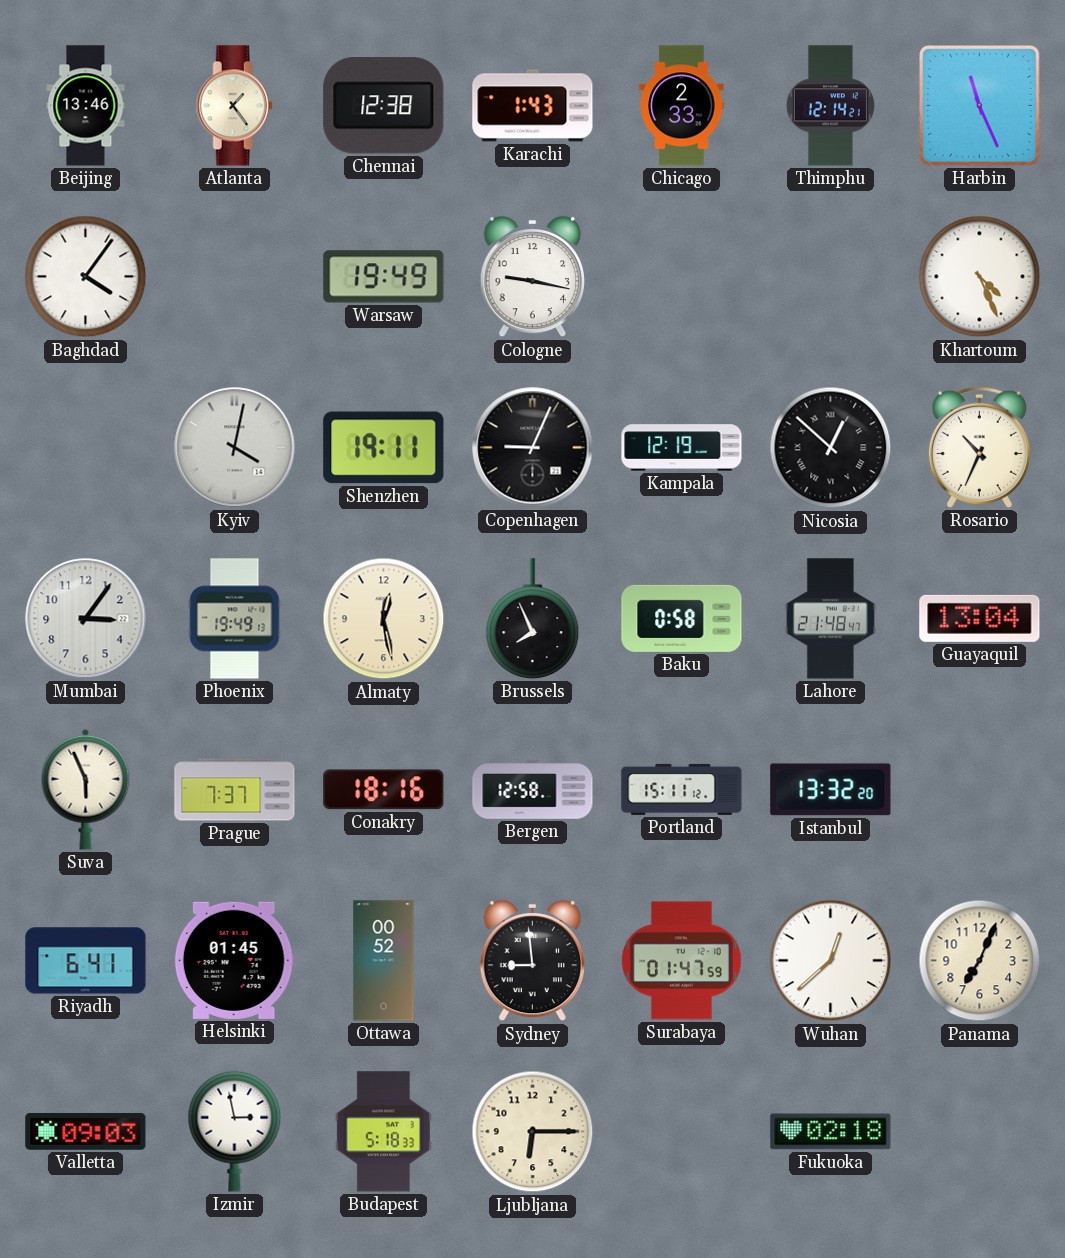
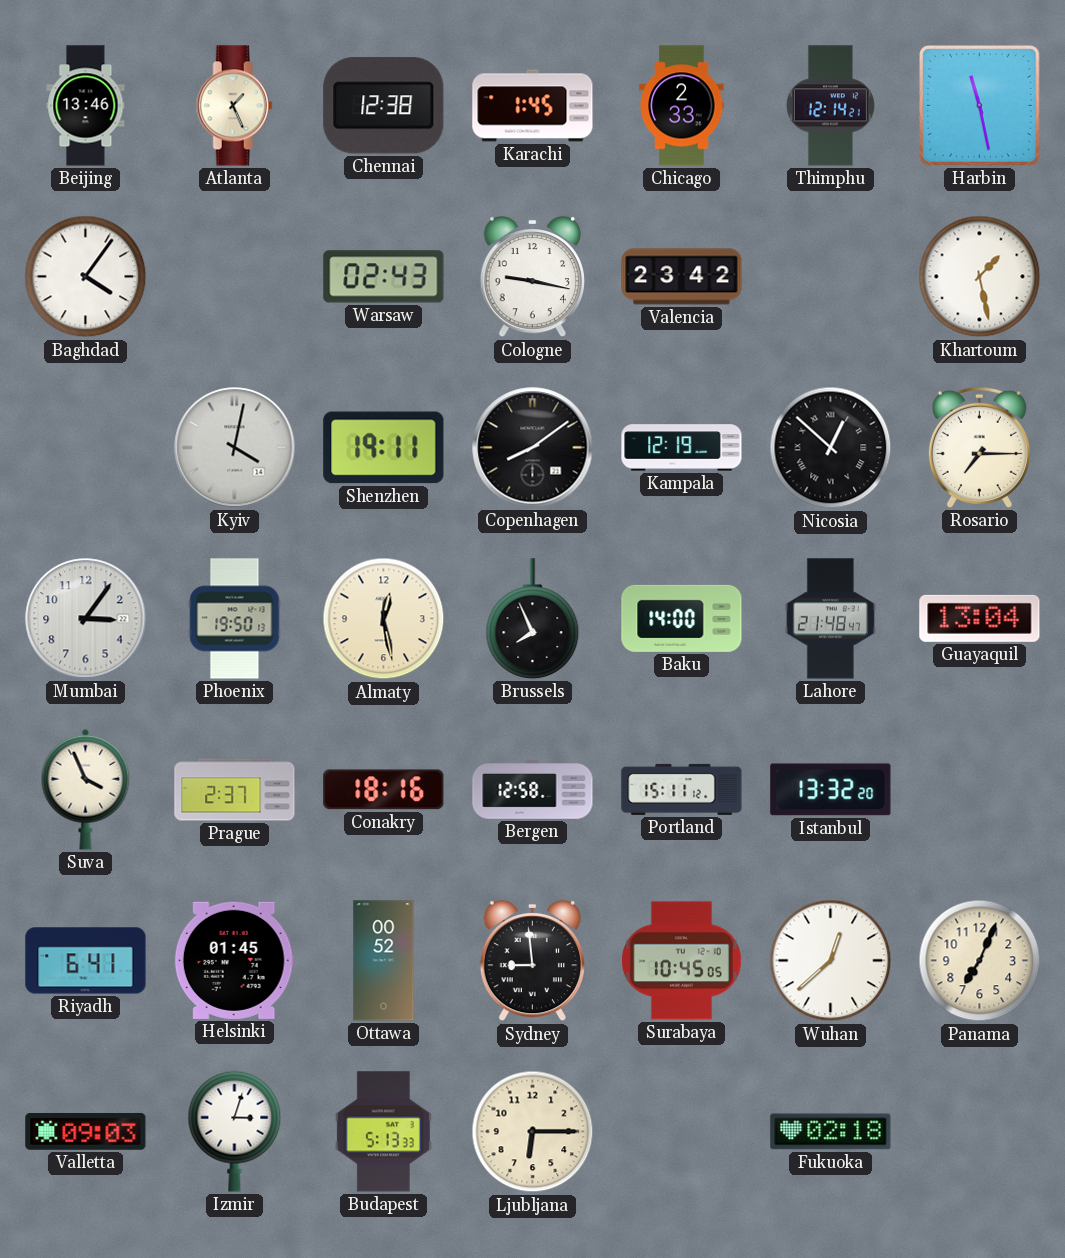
Atlanta: 1:24 -> 1:26 (234, 106)
Karachi: 1:43 -> 1:45 (533, 106)
Harbin: 11:26 -> 11:28 (980, 106)
Warsaw: 19:49 -> 02:43 (384, 277)
Valencia: none -> 23:42 (682, 277)
Khartoum: 4:26 -> 1:28 (980, 277)
Copenhagen: 9:04 -> 8:09 (533, 448)
Rosario: 10:34 -> 7:15 (979, 447)
Phoenix: 19:49 -> 19:50 (235, 619)
Baku: 0:58 -> 14:00 (682, 618)
Suva: 5:56 -> 3:56 (86, 789)
Prague: 7:37 -> 2:37 (235, 790)
Surabaya: 01:47 -> 10:45 (681, 961)
Izmir: 2:58 -> 3:03 (235, 1131)
Budapest: 5:18 -> 5:13 (383, 1132)
